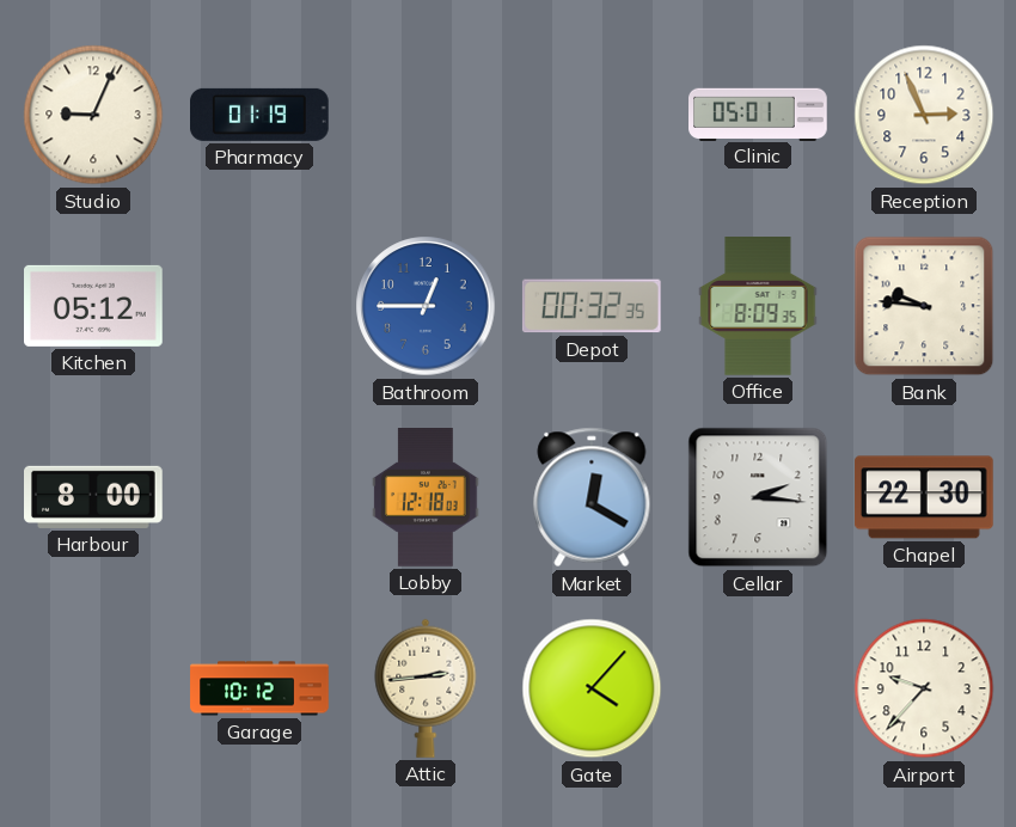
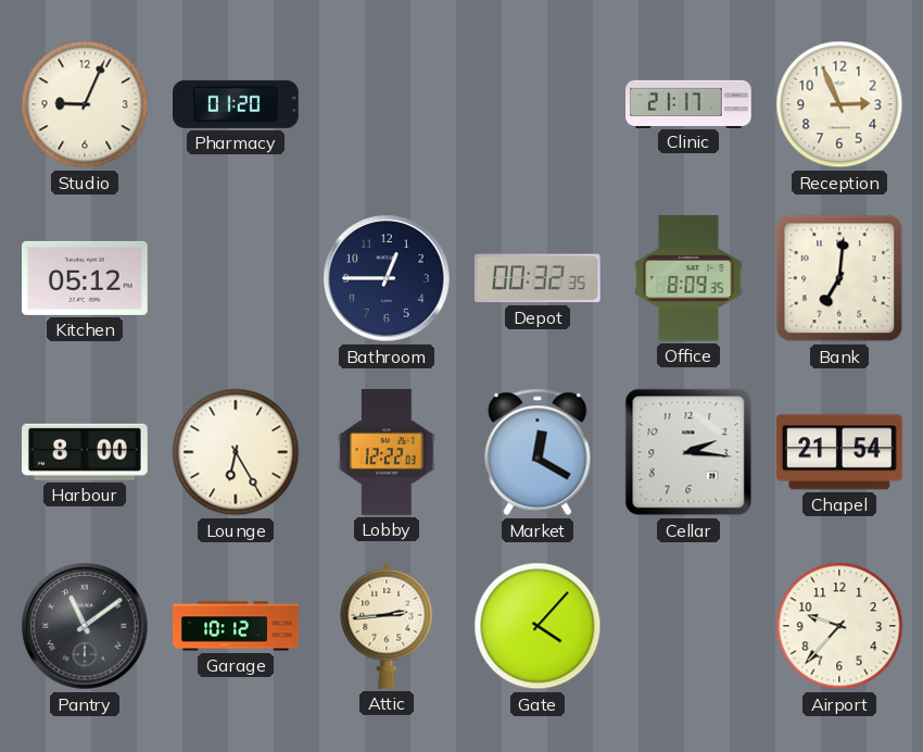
Pharmacy: 01:19 -> 01:20 (237, 104)
Clinic: 05:01 -> 21:17 (690, 103)
Bathroom dial: blue -> navy (387, 278)
Bank: 9:46 -> 7:01 (839, 278)
Lounge: none -> 6:25 (236, 452)
Lobby: 12:18 -> 12:22 (387, 453)
Chapel: 22:30 -> 21:54 (839, 452)
Pantry: none -> 11:09 (85, 626)
